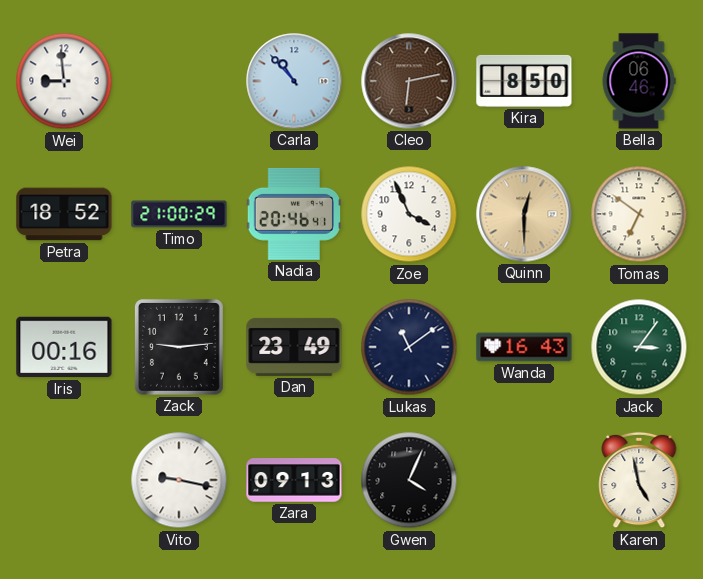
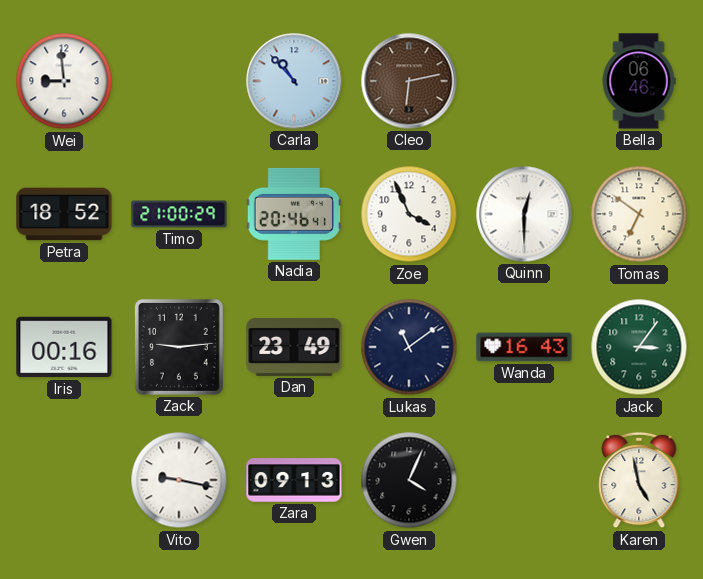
Kira: 8:50 -> none (524, 81)
Quinn dial: champagne -> white (524, 214)
